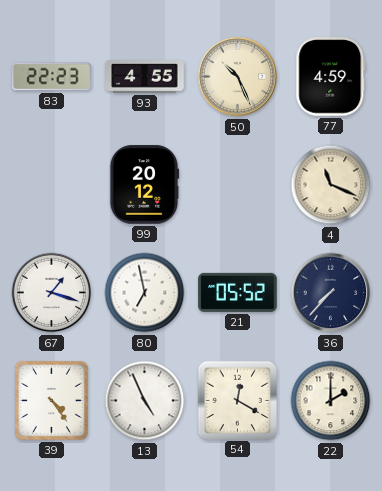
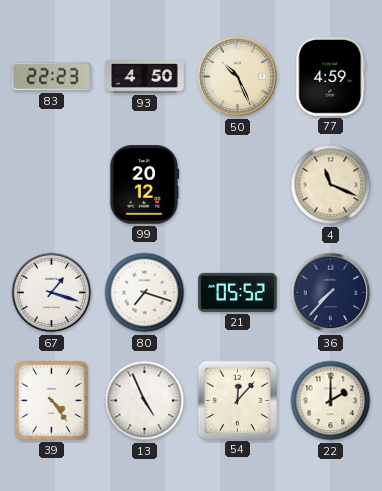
93: 4:55 -> 4:50 (145, 77)
80: 6:58 -> 7:18 (145, 293)
54: 12:20 -> 12:07 (237, 400)
